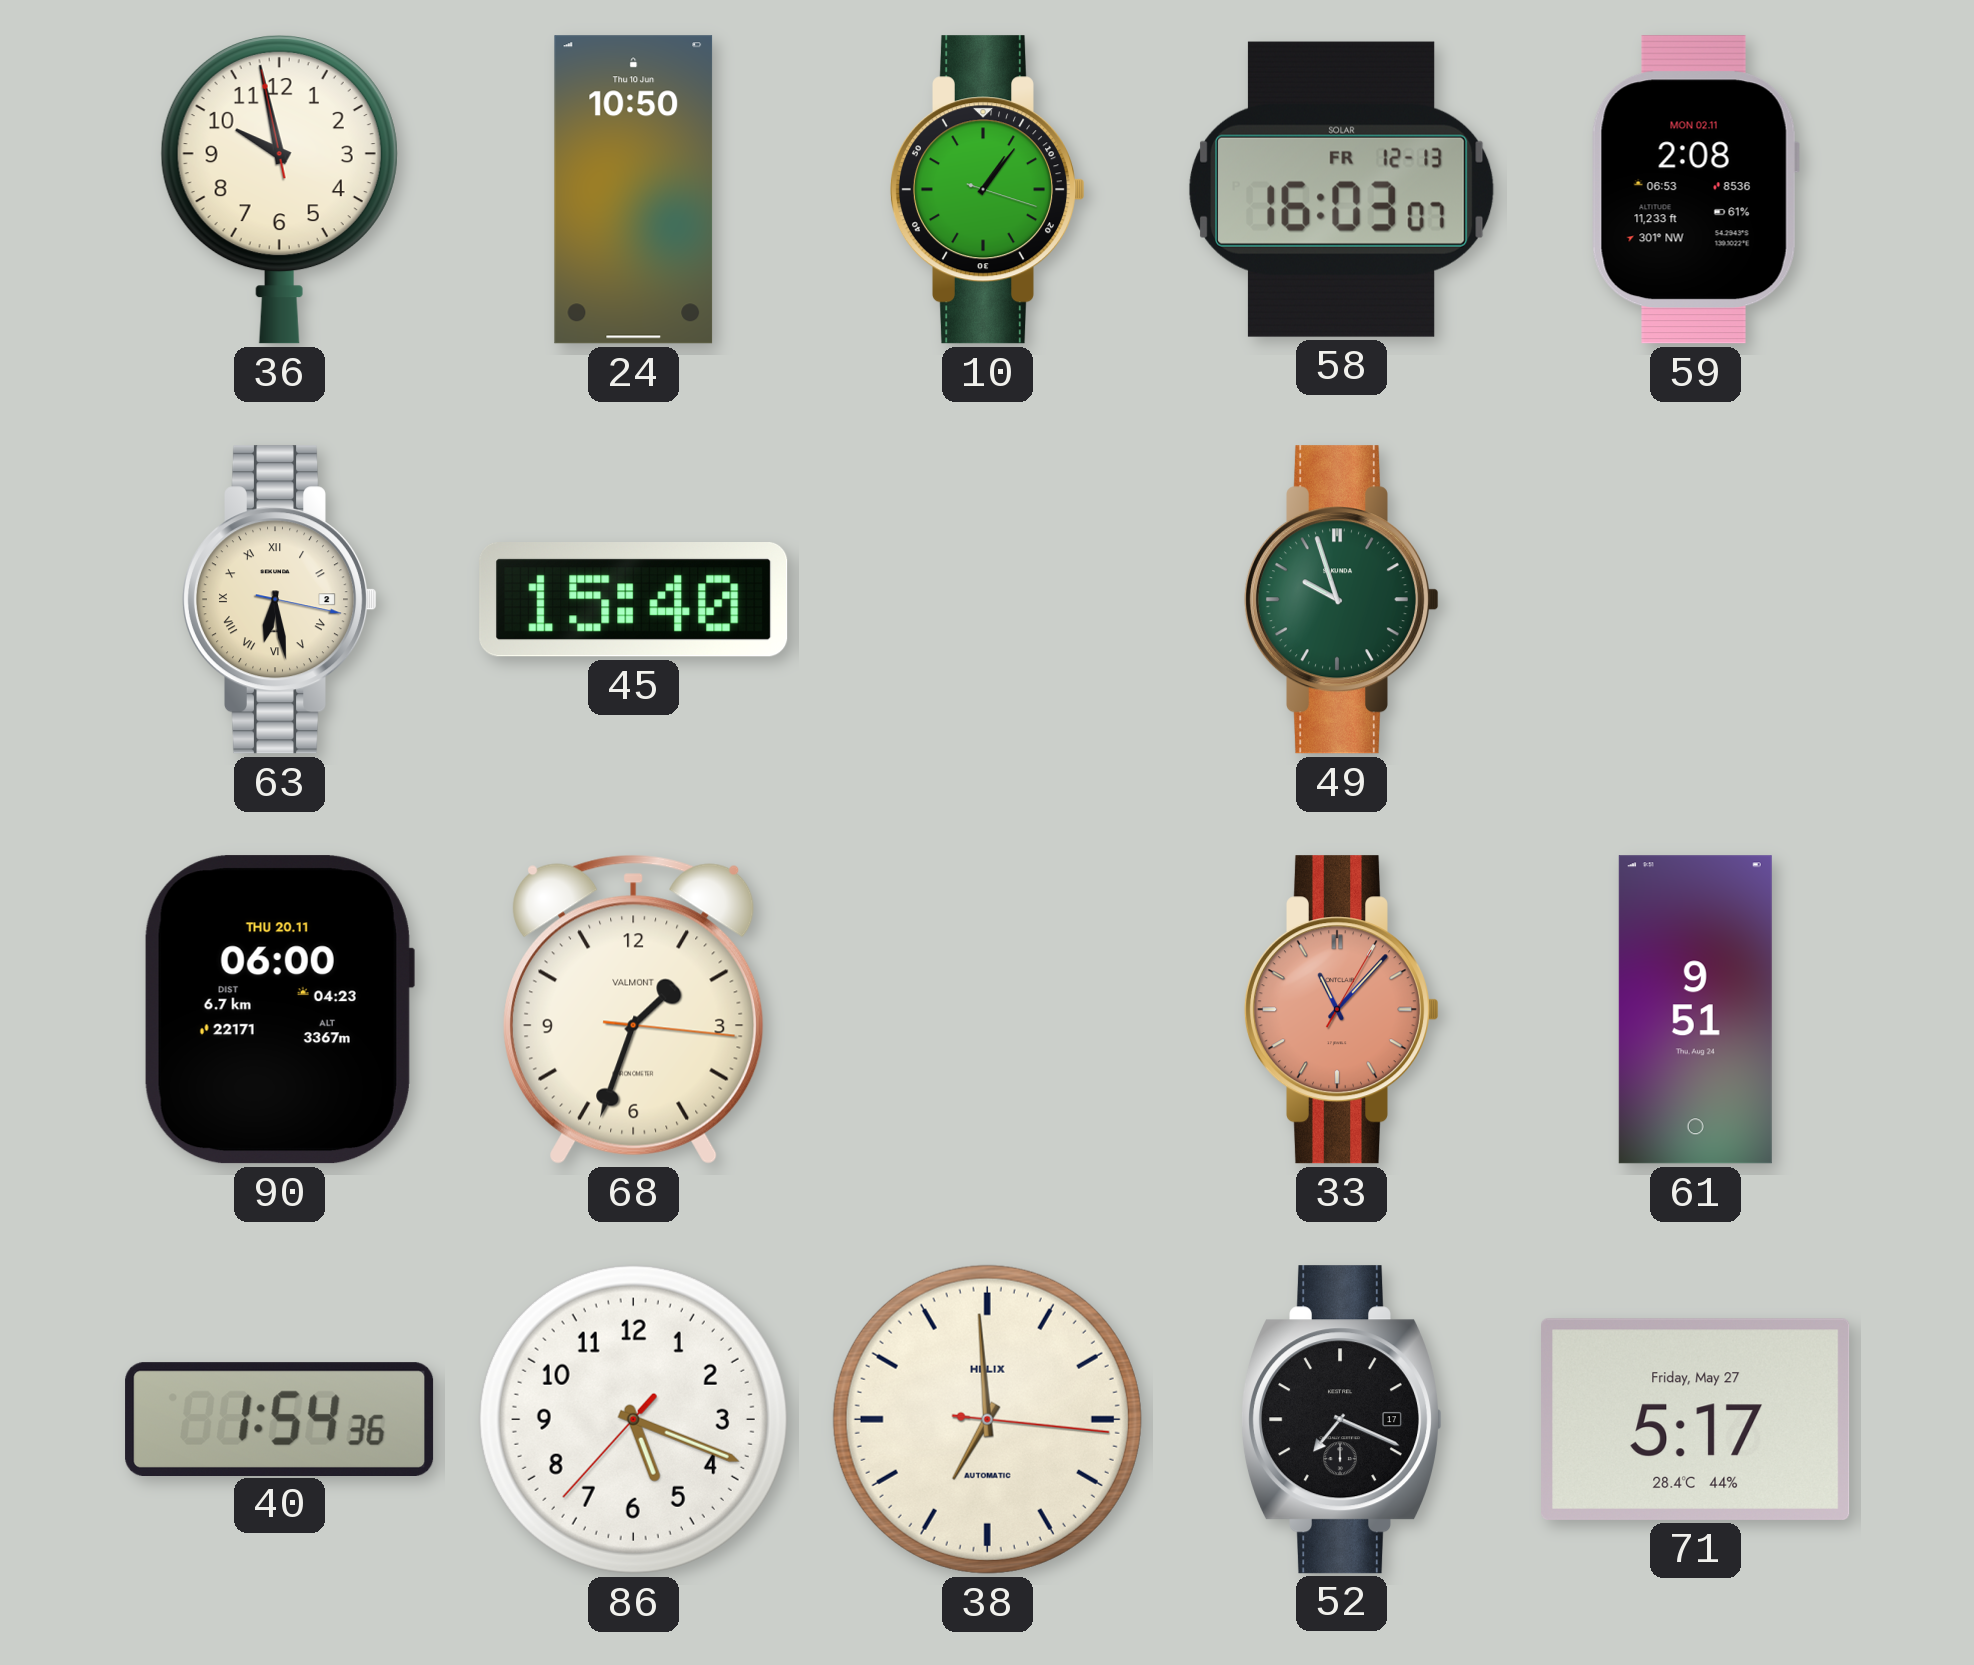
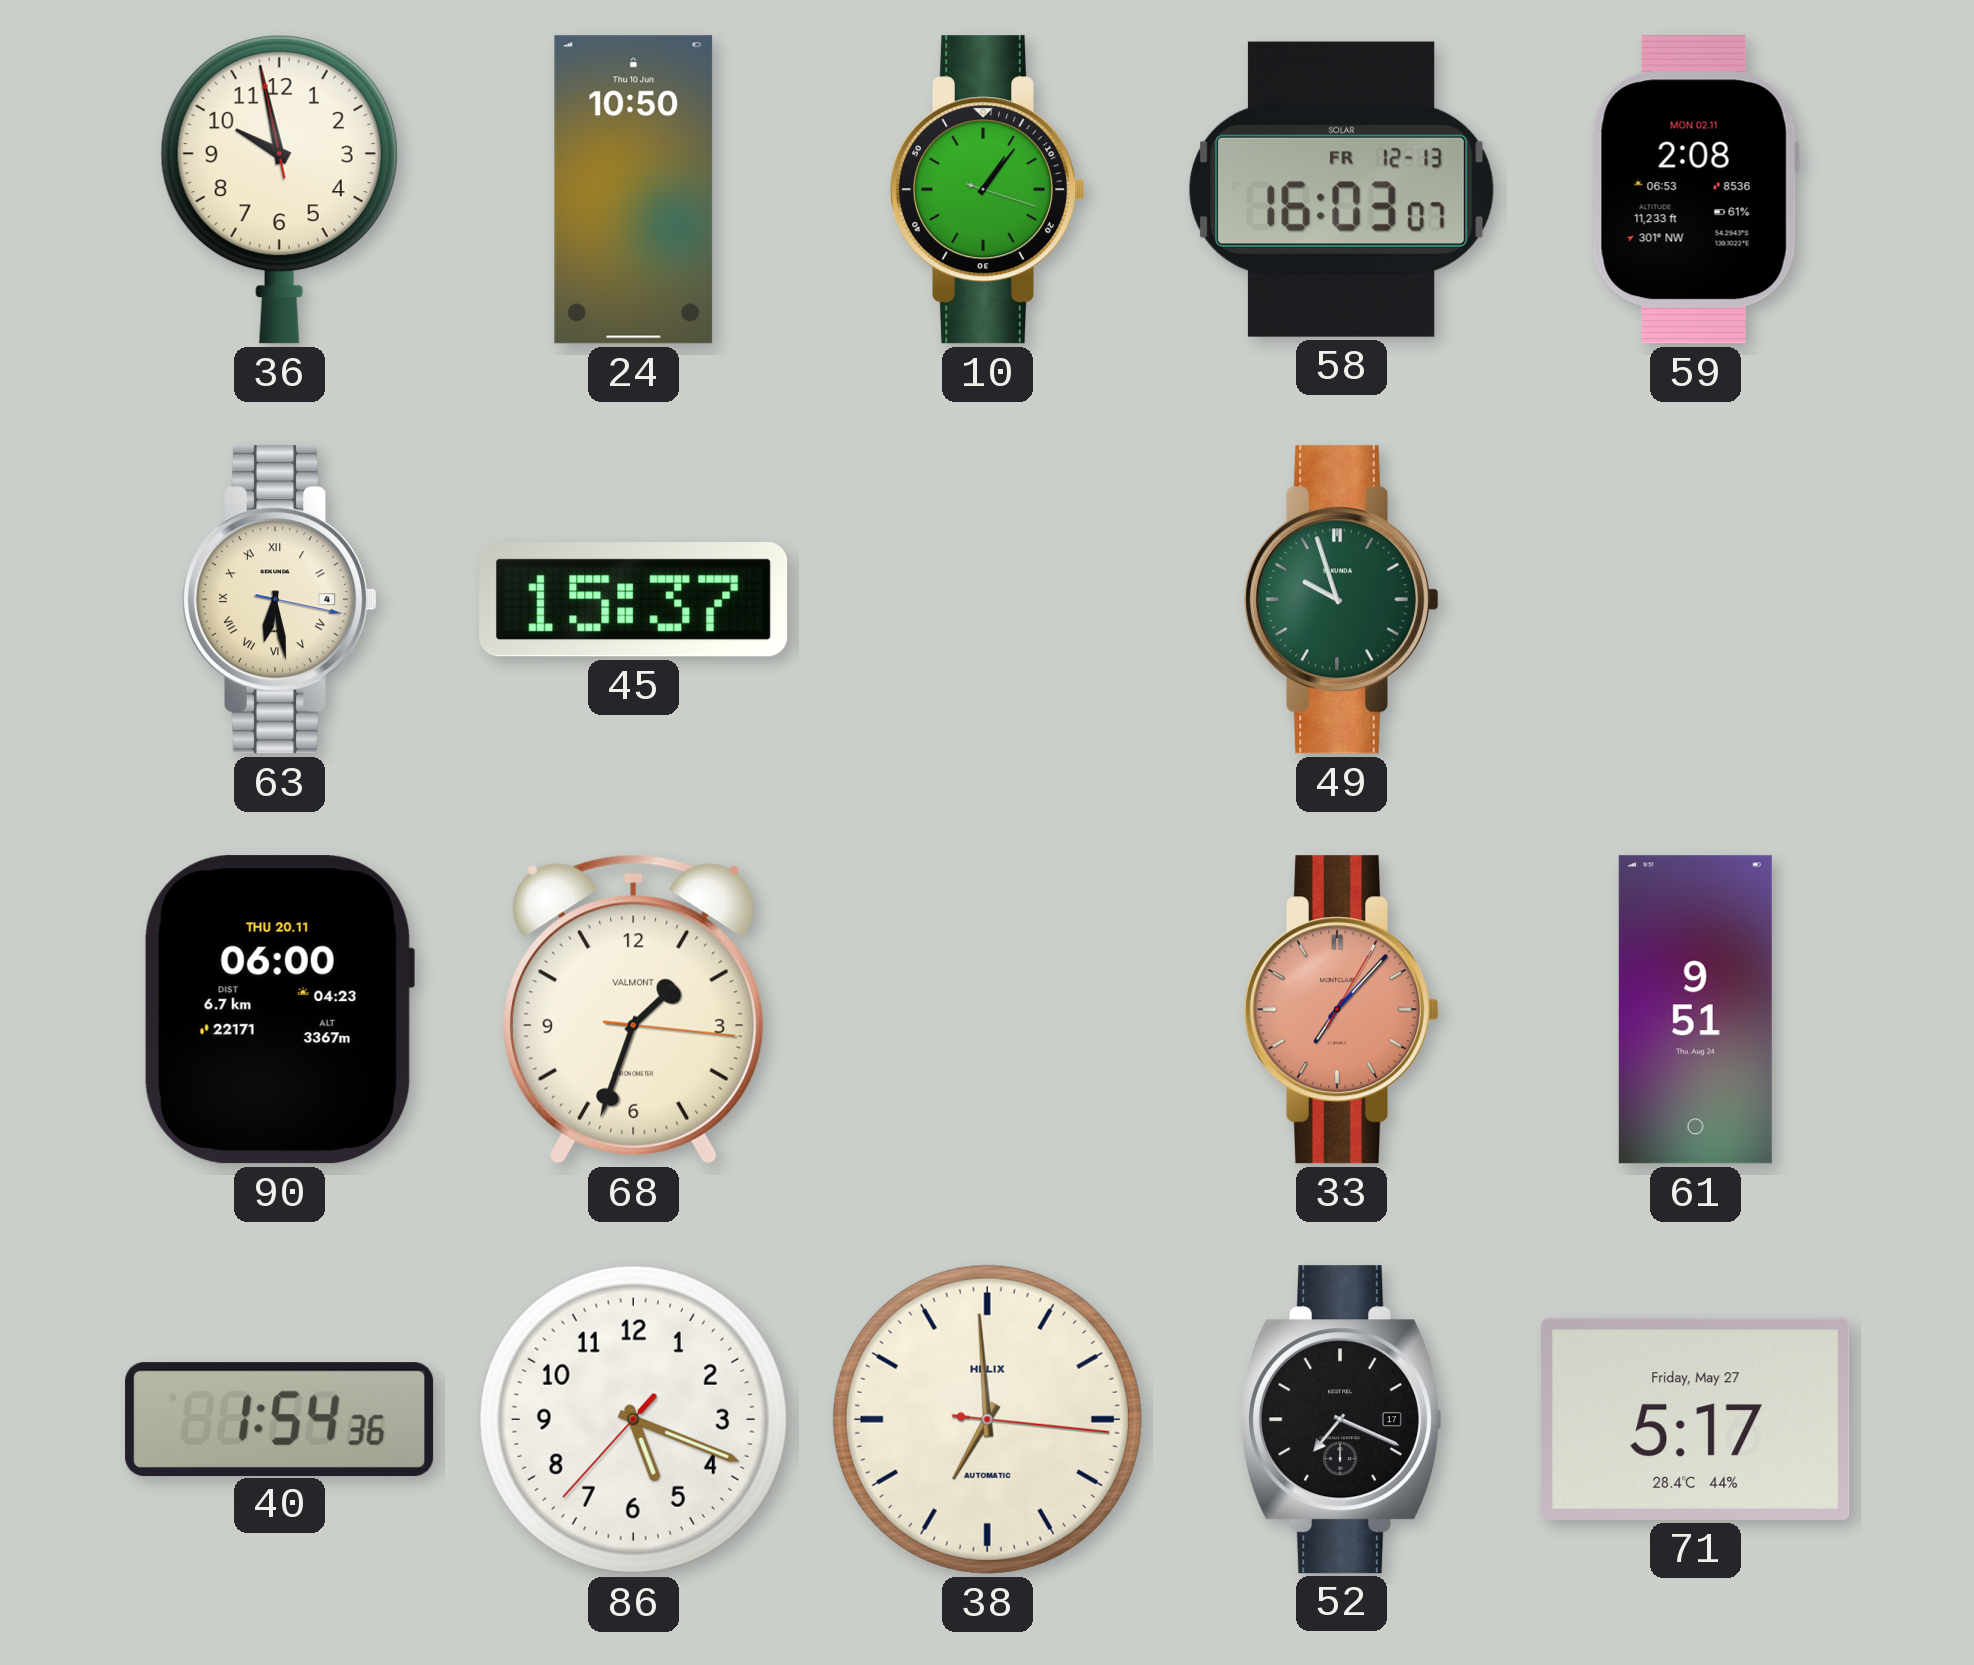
63 date: 2 -> 4 (279, 600)
45: 15:40 -> 15:37 (634, 600)
33: 11:07 -> 7:07 (1341, 1010)
